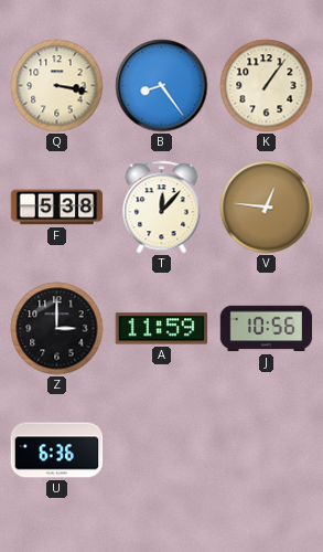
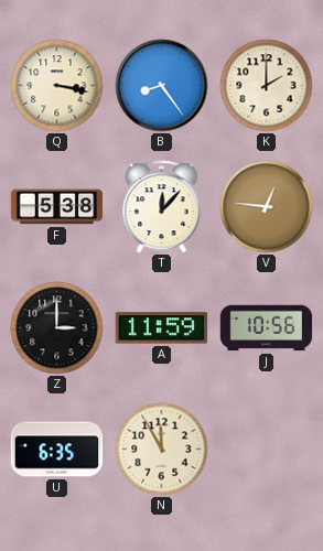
K: 1:06 -> 2:00 (267, 86)
U: 6:36 -> 6:35 (57, 450)
N: none -> 11:55 (162, 450)
